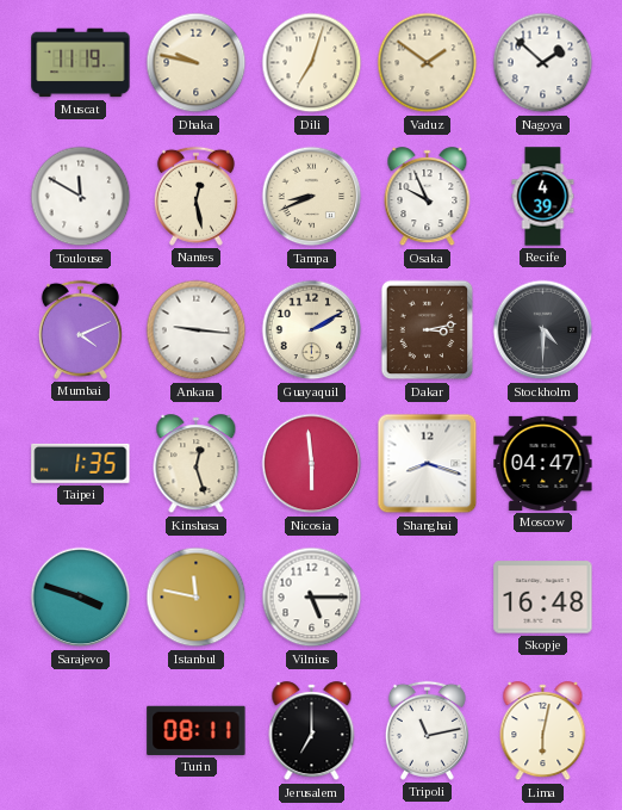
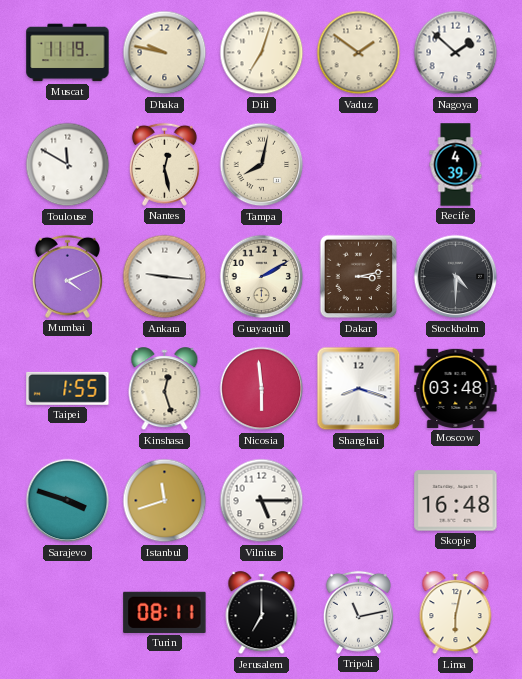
Tampa: 8:41 -> 8:02 (262, 165)
Osaka: 9:56 -> none (428, 197)
Taipei: 1:35 -> 1:55 (68, 388)
Moscow: 04:47 -> 03:48 (456, 388)
Istanbul: 11:47 -> 11:42 (165, 501)
